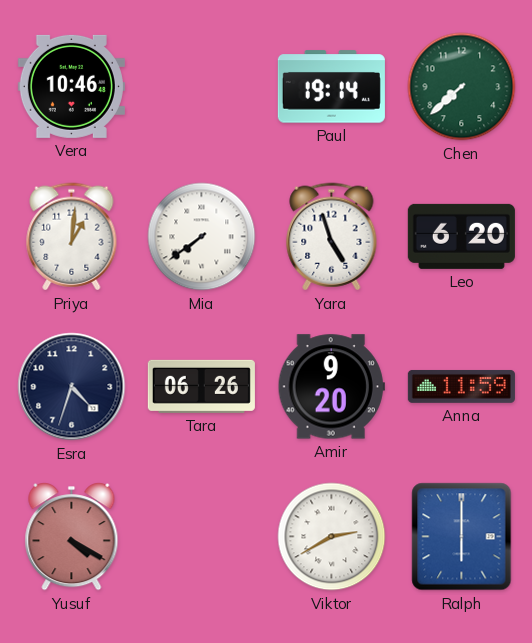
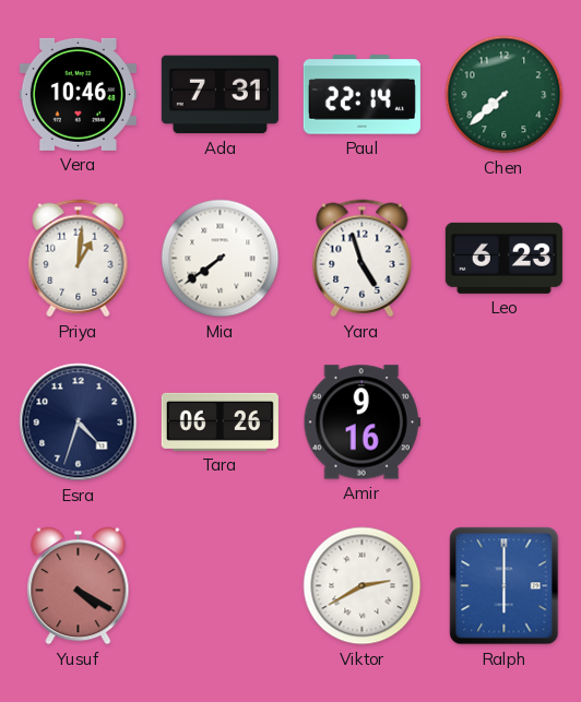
Ada: none -> 7:31 (220, 95)
Paul: 19:14 -> 22:14 (361, 95)
Leo: 6:20 -> 6:23 (503, 258)
Amir: 9:20 -> 9:16 (361, 423)
Anna: 11:59 -> none (461, 386)
